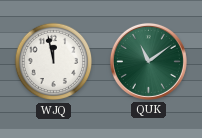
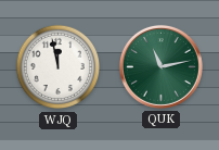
QUK: 11:09 -> 11:13 (160, 66)
